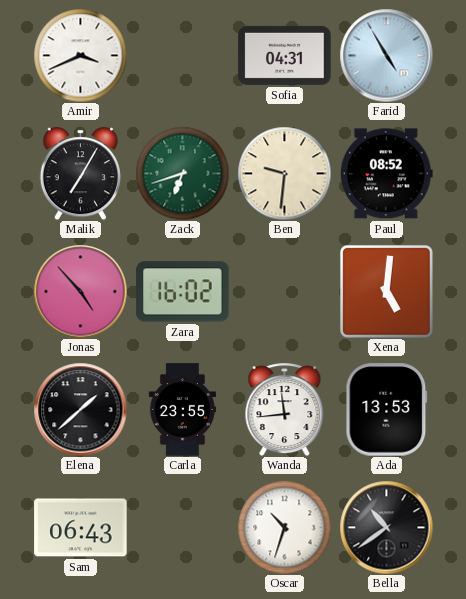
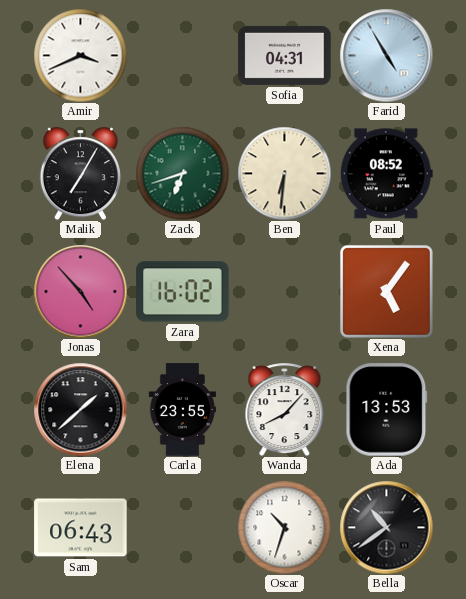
Ben: 9:31 -> 6:31 (284, 173)
Xena: 5:01 -> 5:06 (386, 291)
Wanda: 11:44 -> 8:07 (285, 409)
